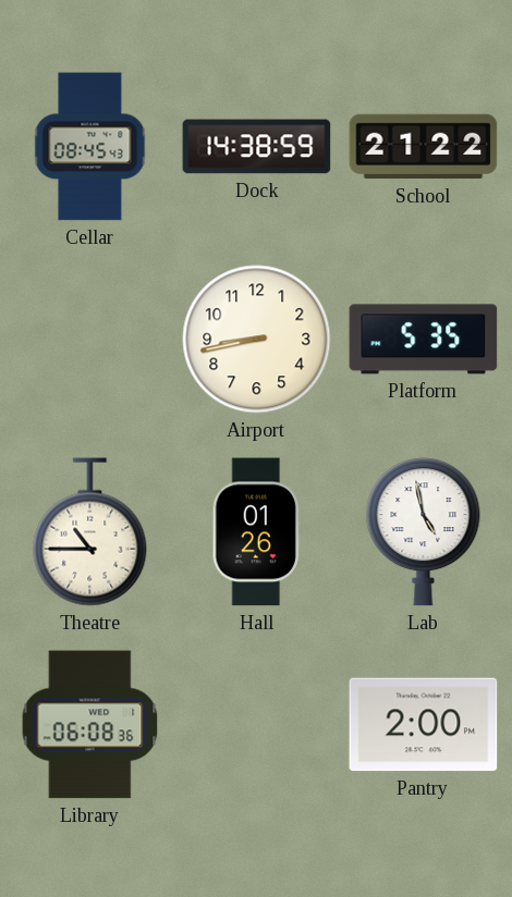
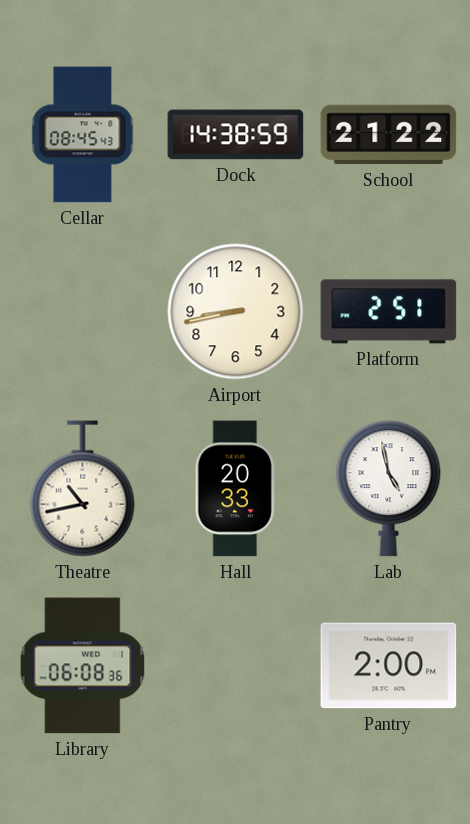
Platform: 5:35 -> 2:51 (389, 312)
Theatre: 10:45 -> 10:43 (83, 489)
Hall: 01:26 -> 20:33 (235, 489)
